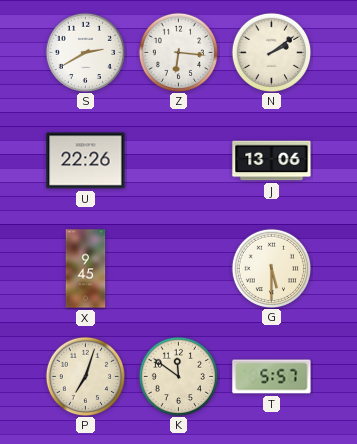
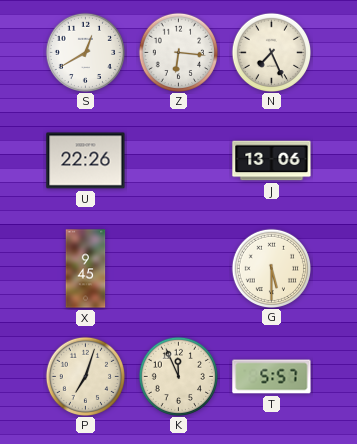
S: 2:40 -> 12:40 (85, 52)
N: 2:09 -> 7:26 (271, 52)
K: 11:51 -> 11:56 (178, 376)
